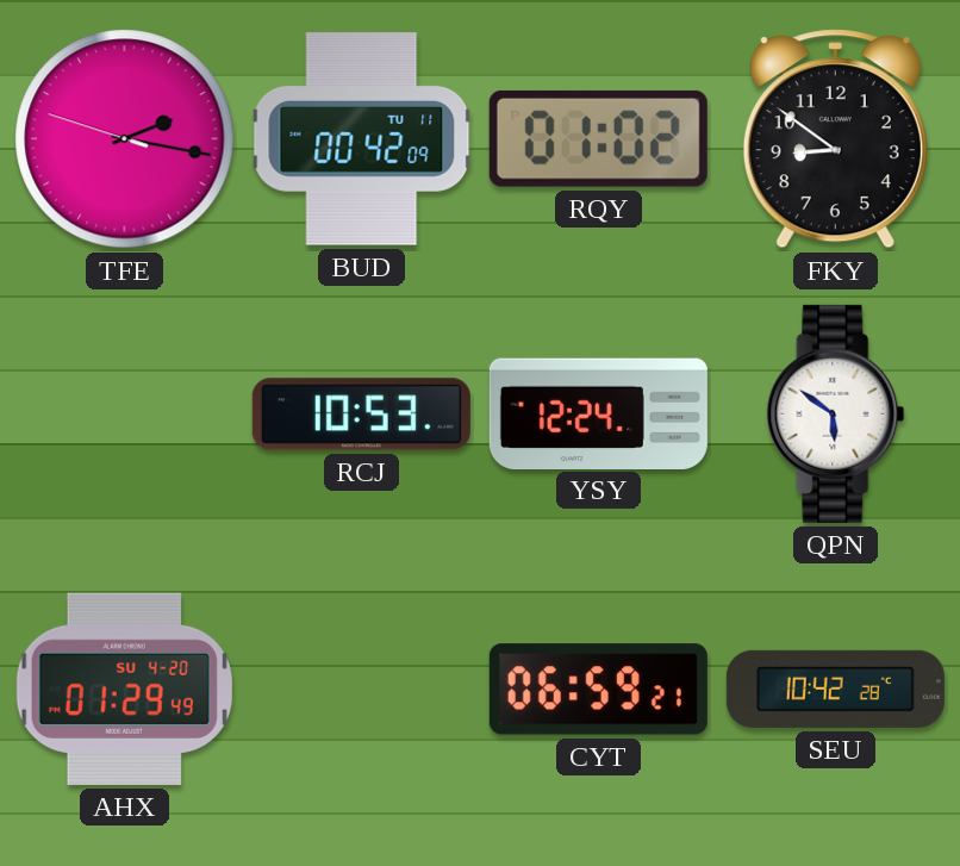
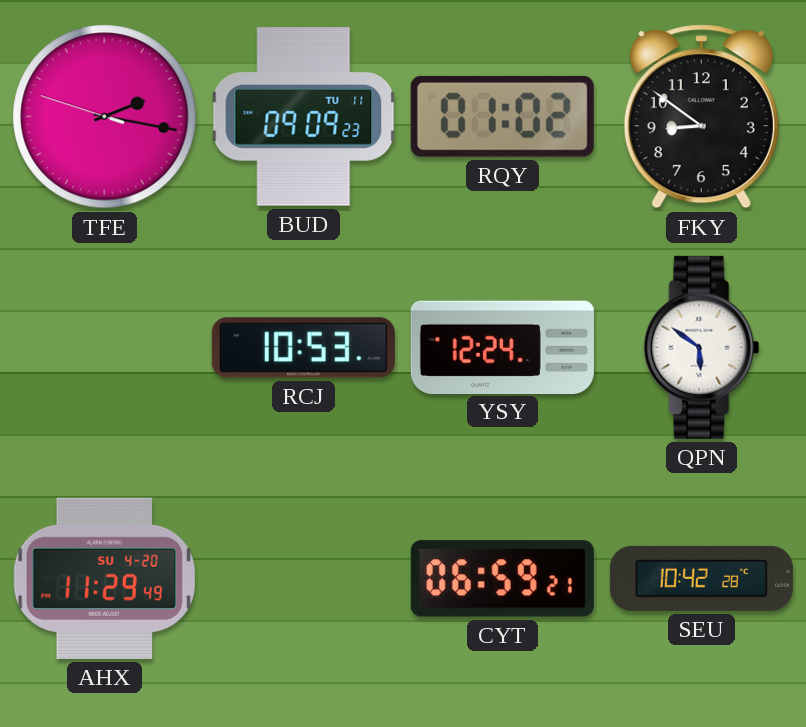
BUD: 00:42 -> 09:09 (304, 117)
AHX: 01:29 -> 11:29 (104, 578)
